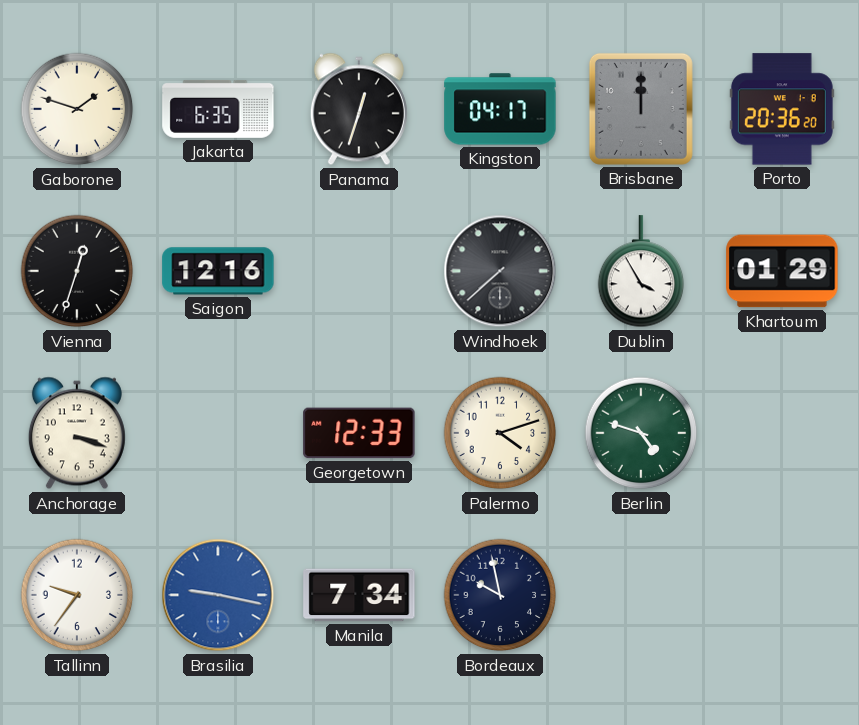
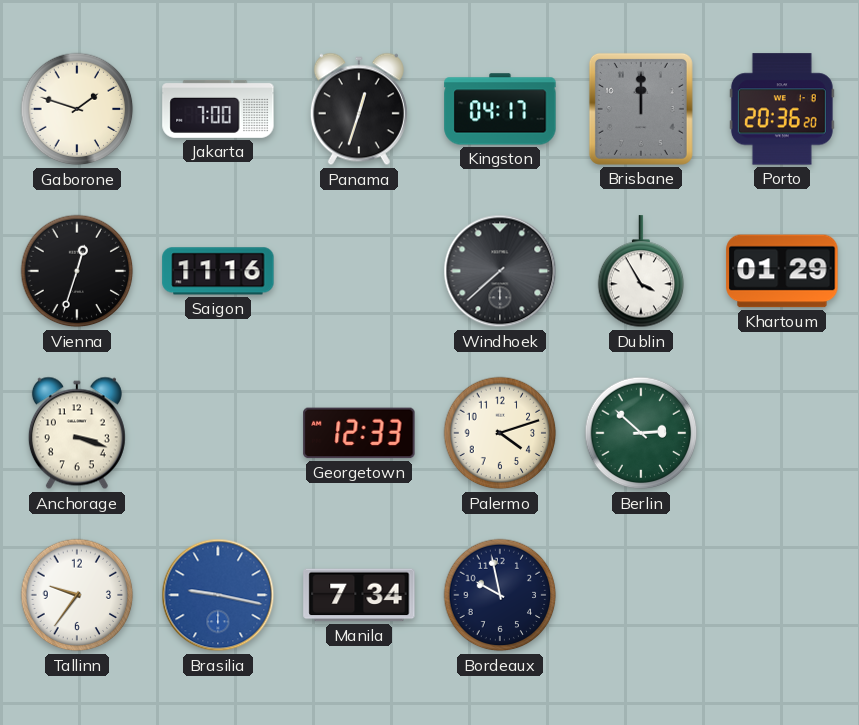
Jakarta: 6:35 -> 7:00 (218, 109)
Saigon: 12:16 -> 11:16 (218, 271)
Berlin: 4:48 -> 2:52 (641, 433)
